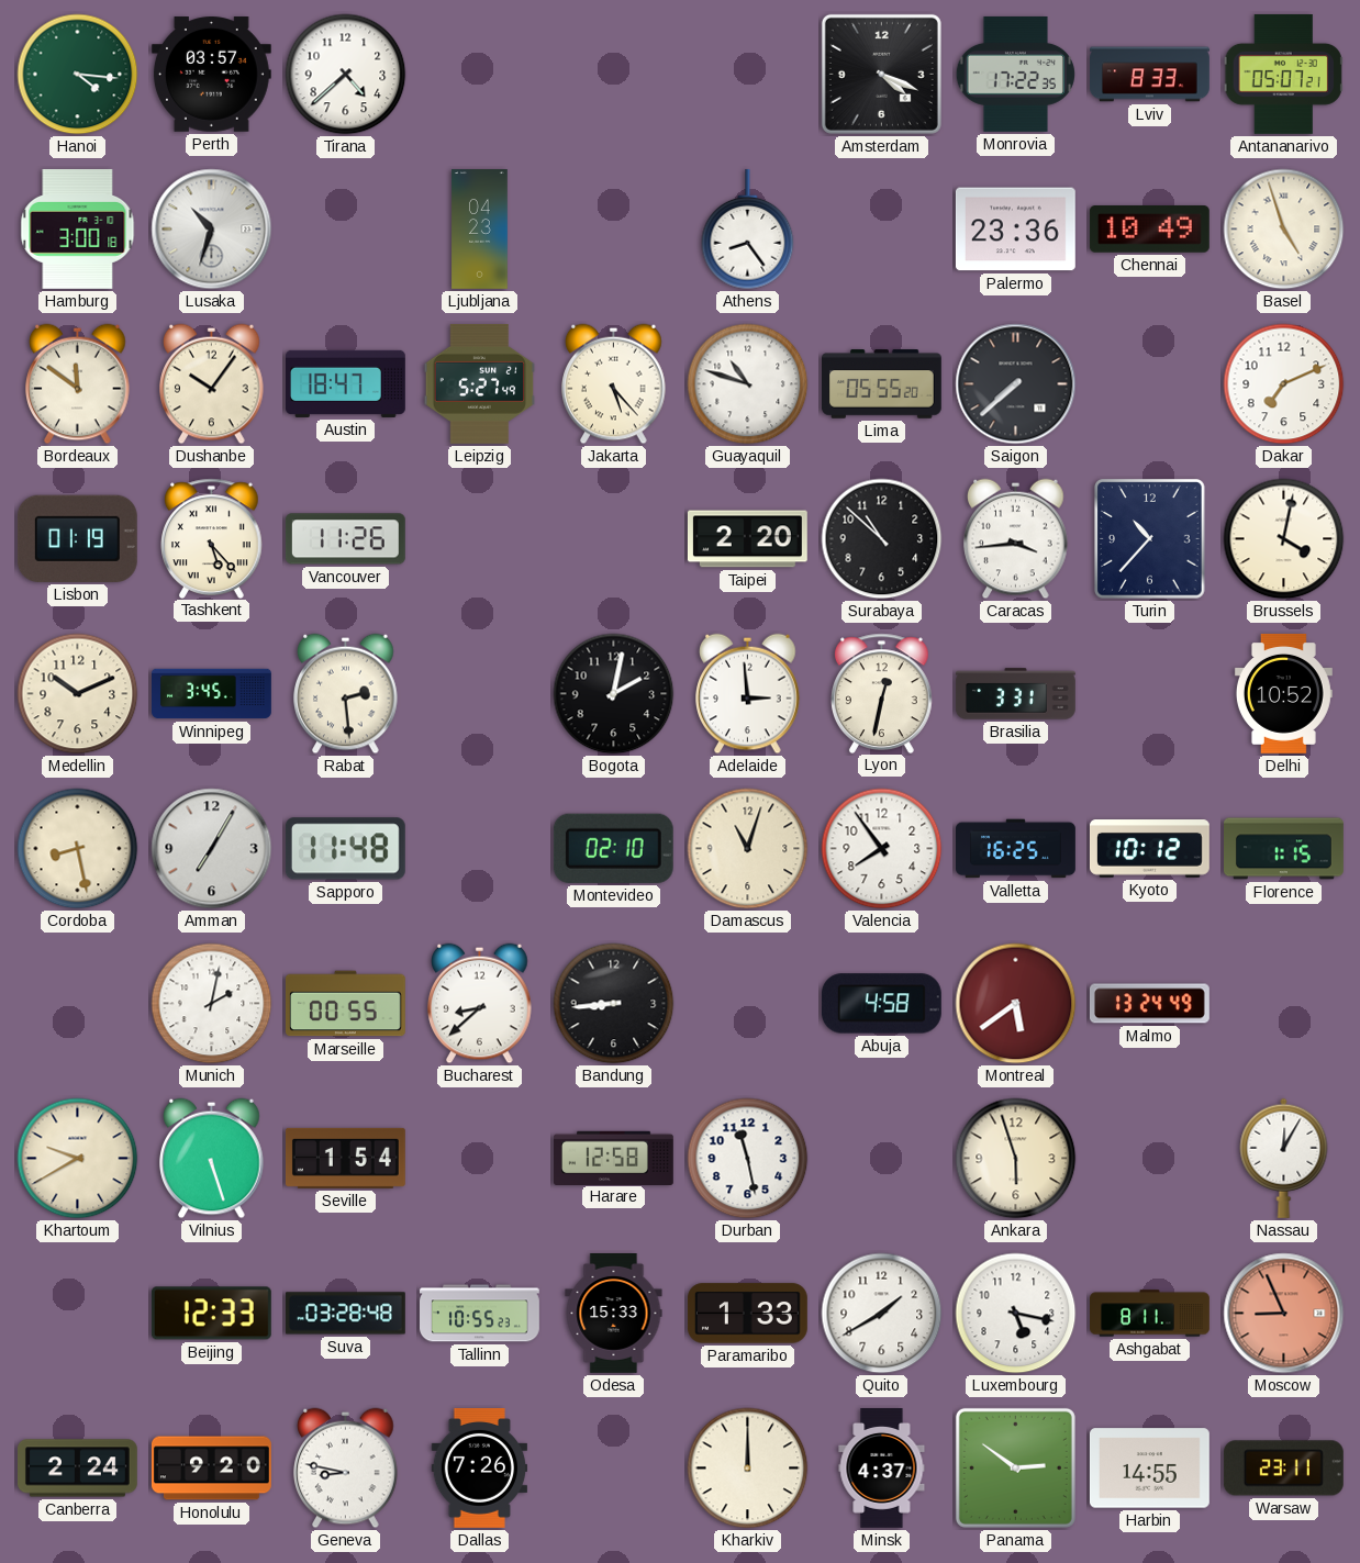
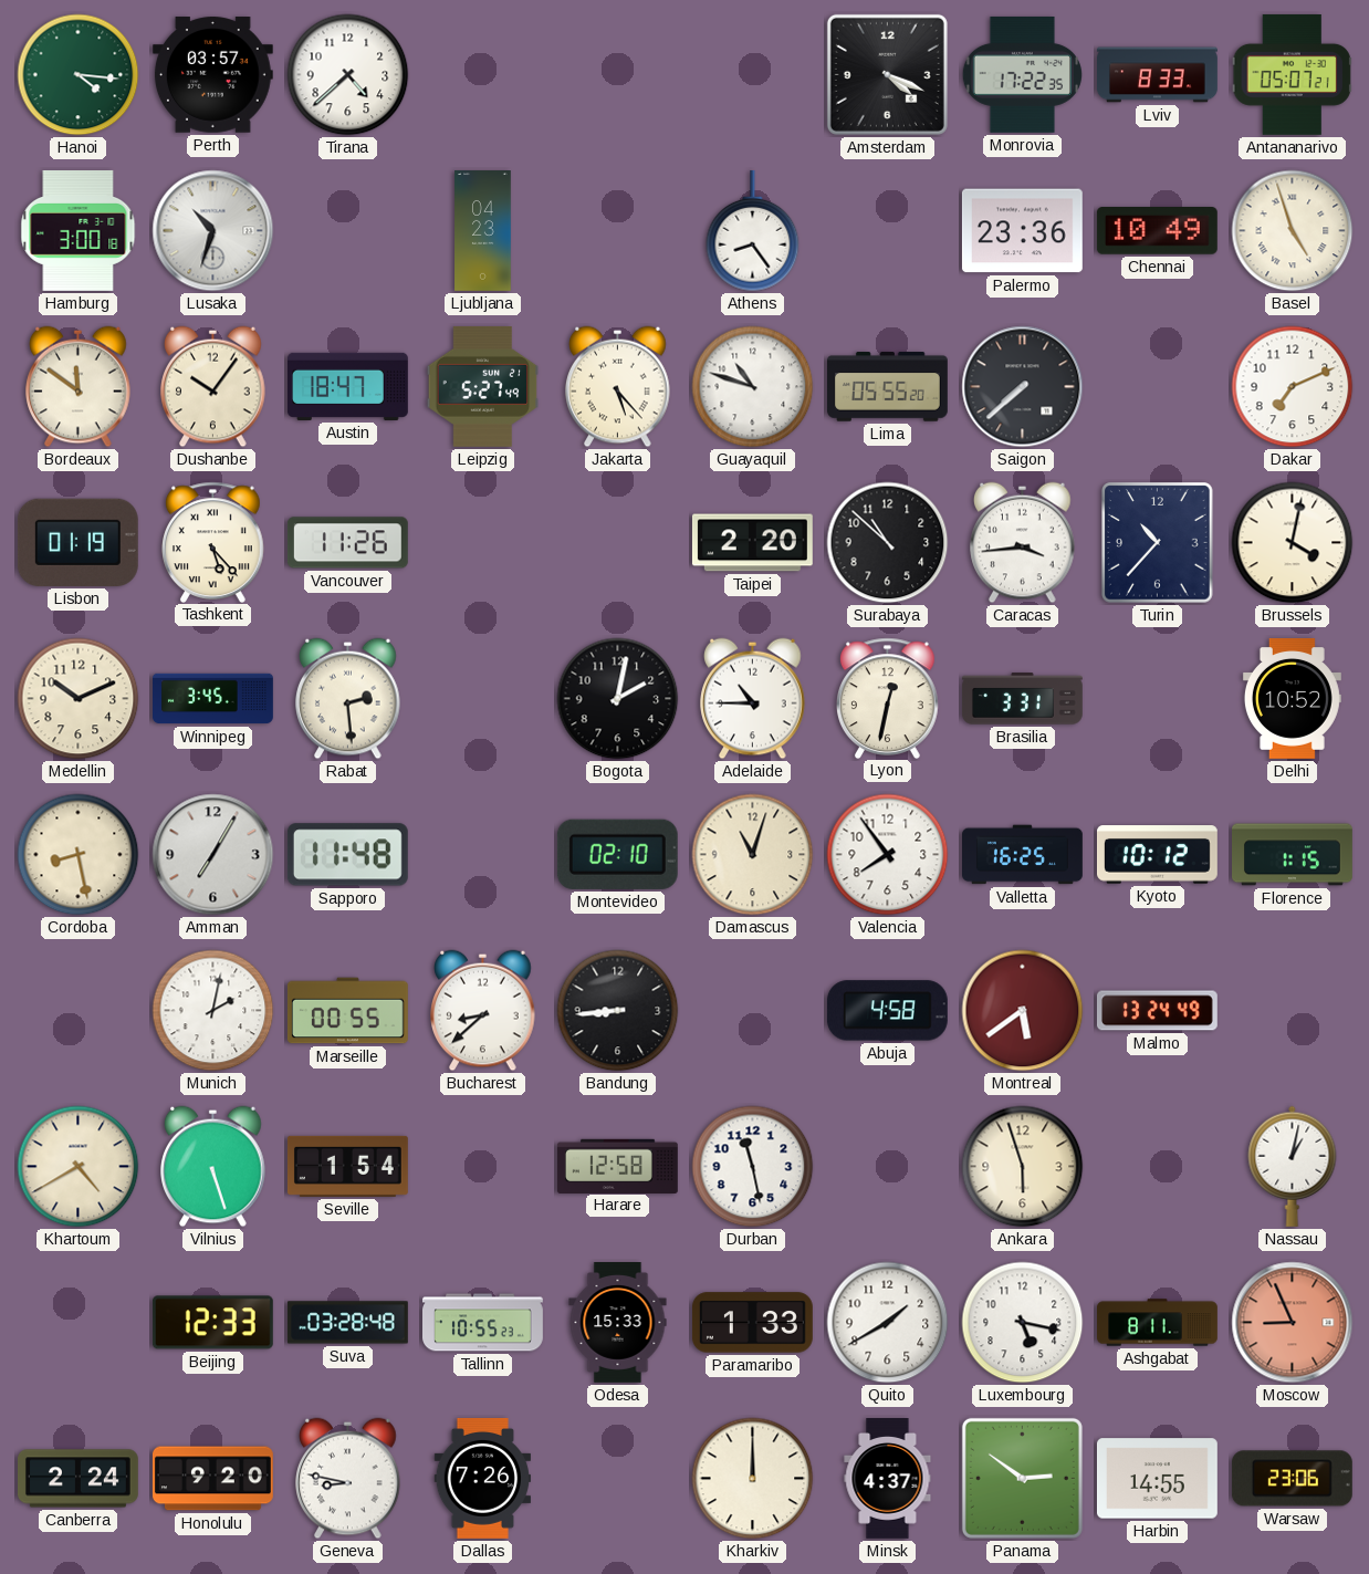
Adelaide: 2:59 -> 10:45 (753, 699)
Khartoum: 9:40 -> 4:40 (79, 1167)
Nassau: 12:05 -> 1:02 (1293, 1166)
Warsaw: 23:11 -> 23:06 (1292, 1479)
